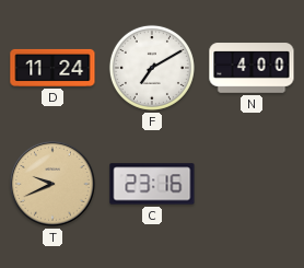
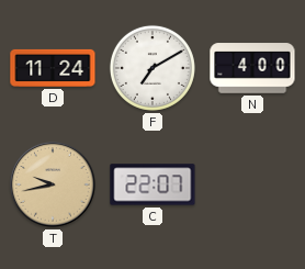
T: 9:41 -> 9:43 (53, 184)
C: 23:16 -> 22:07 (152, 184)
